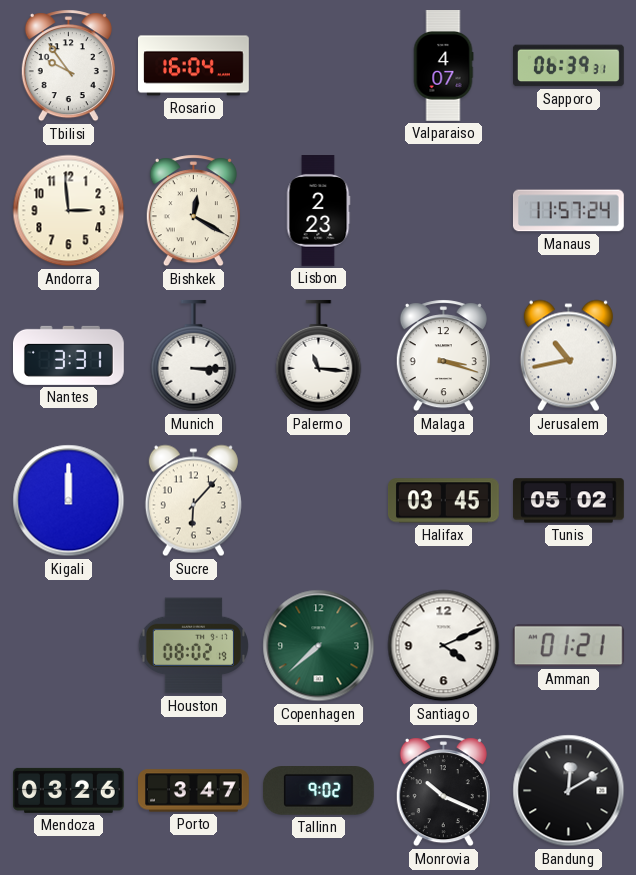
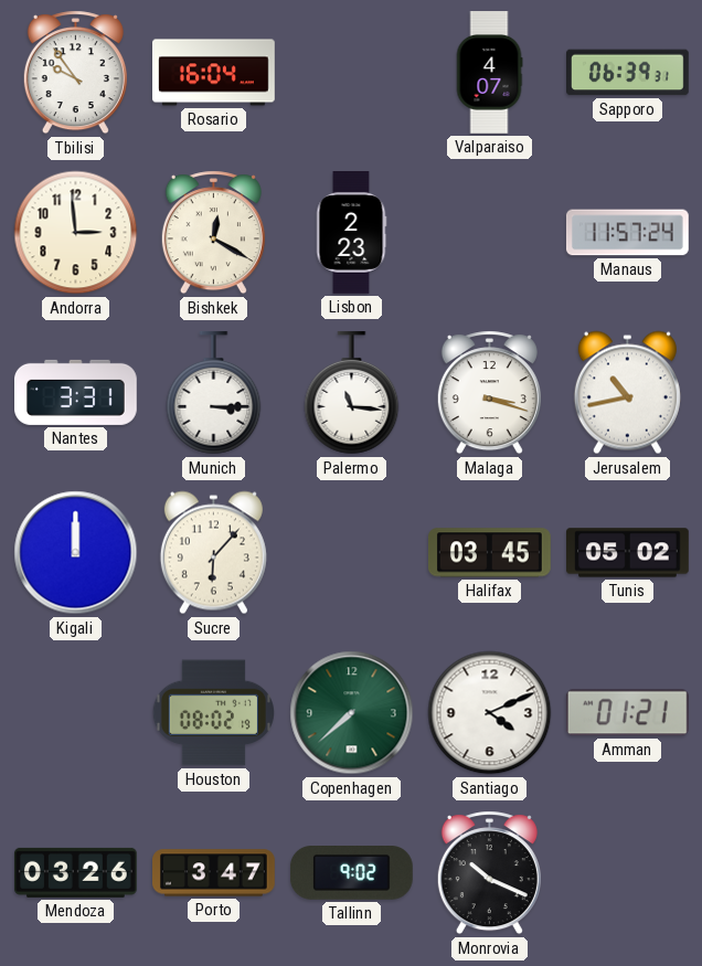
Bandung: 12:10 -> none (569, 791)
